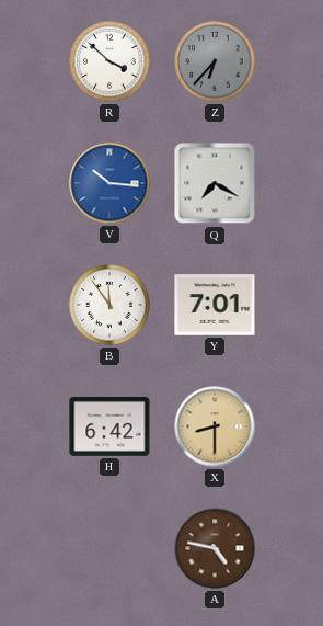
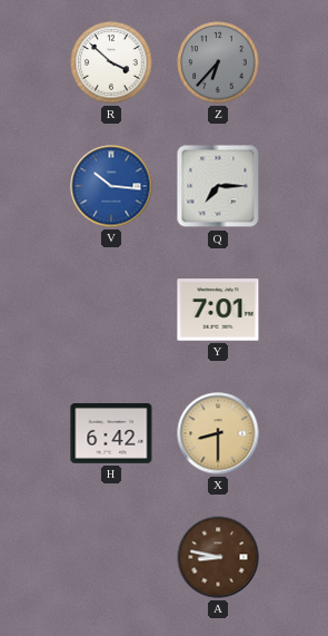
Q: 7:20 -> 7:15 (218, 186)
B: 11:54 -> none (109, 305)
A: 4:47 -> 8:47 (218, 557)
